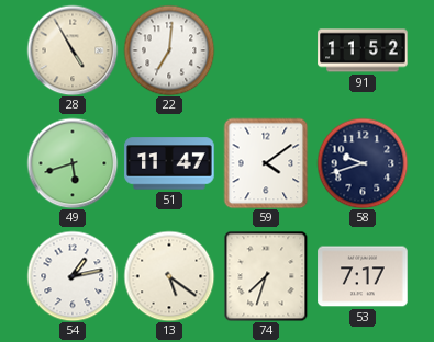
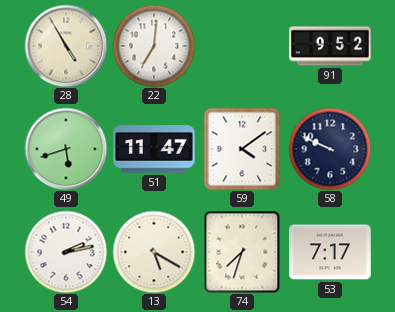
91: 11:52 -> 9:52 (330, 46)
58: 9:42 -> 9:49 (330, 149)
54: 1:13 -> 2:13 (66, 252)
13: 5:21 -> 5:20 (154, 252)
